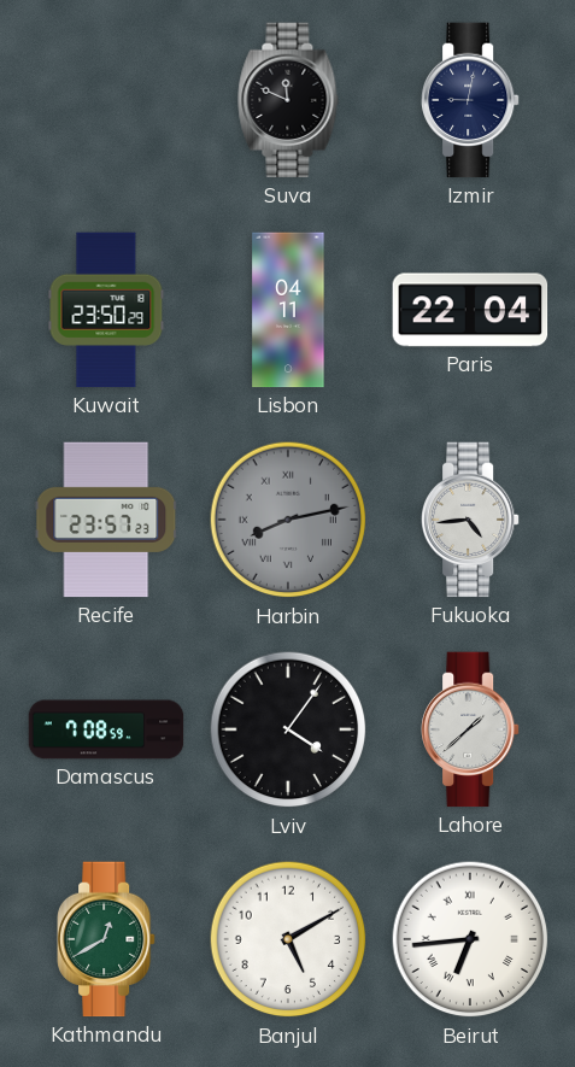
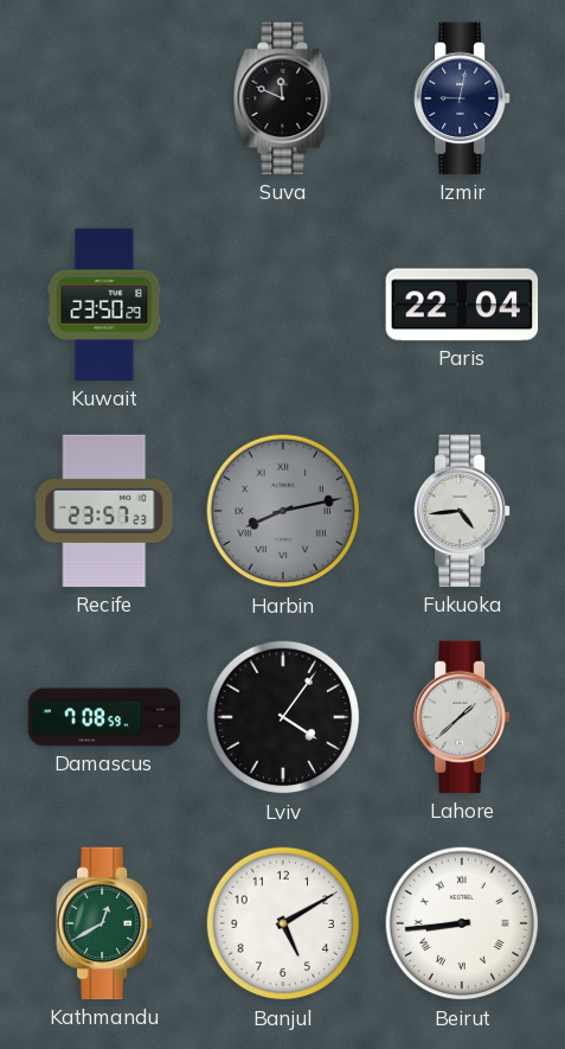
Lisbon: 04:11 -> none (288, 310)
Beirut: 6:44 -> 8:44 (462, 923)
